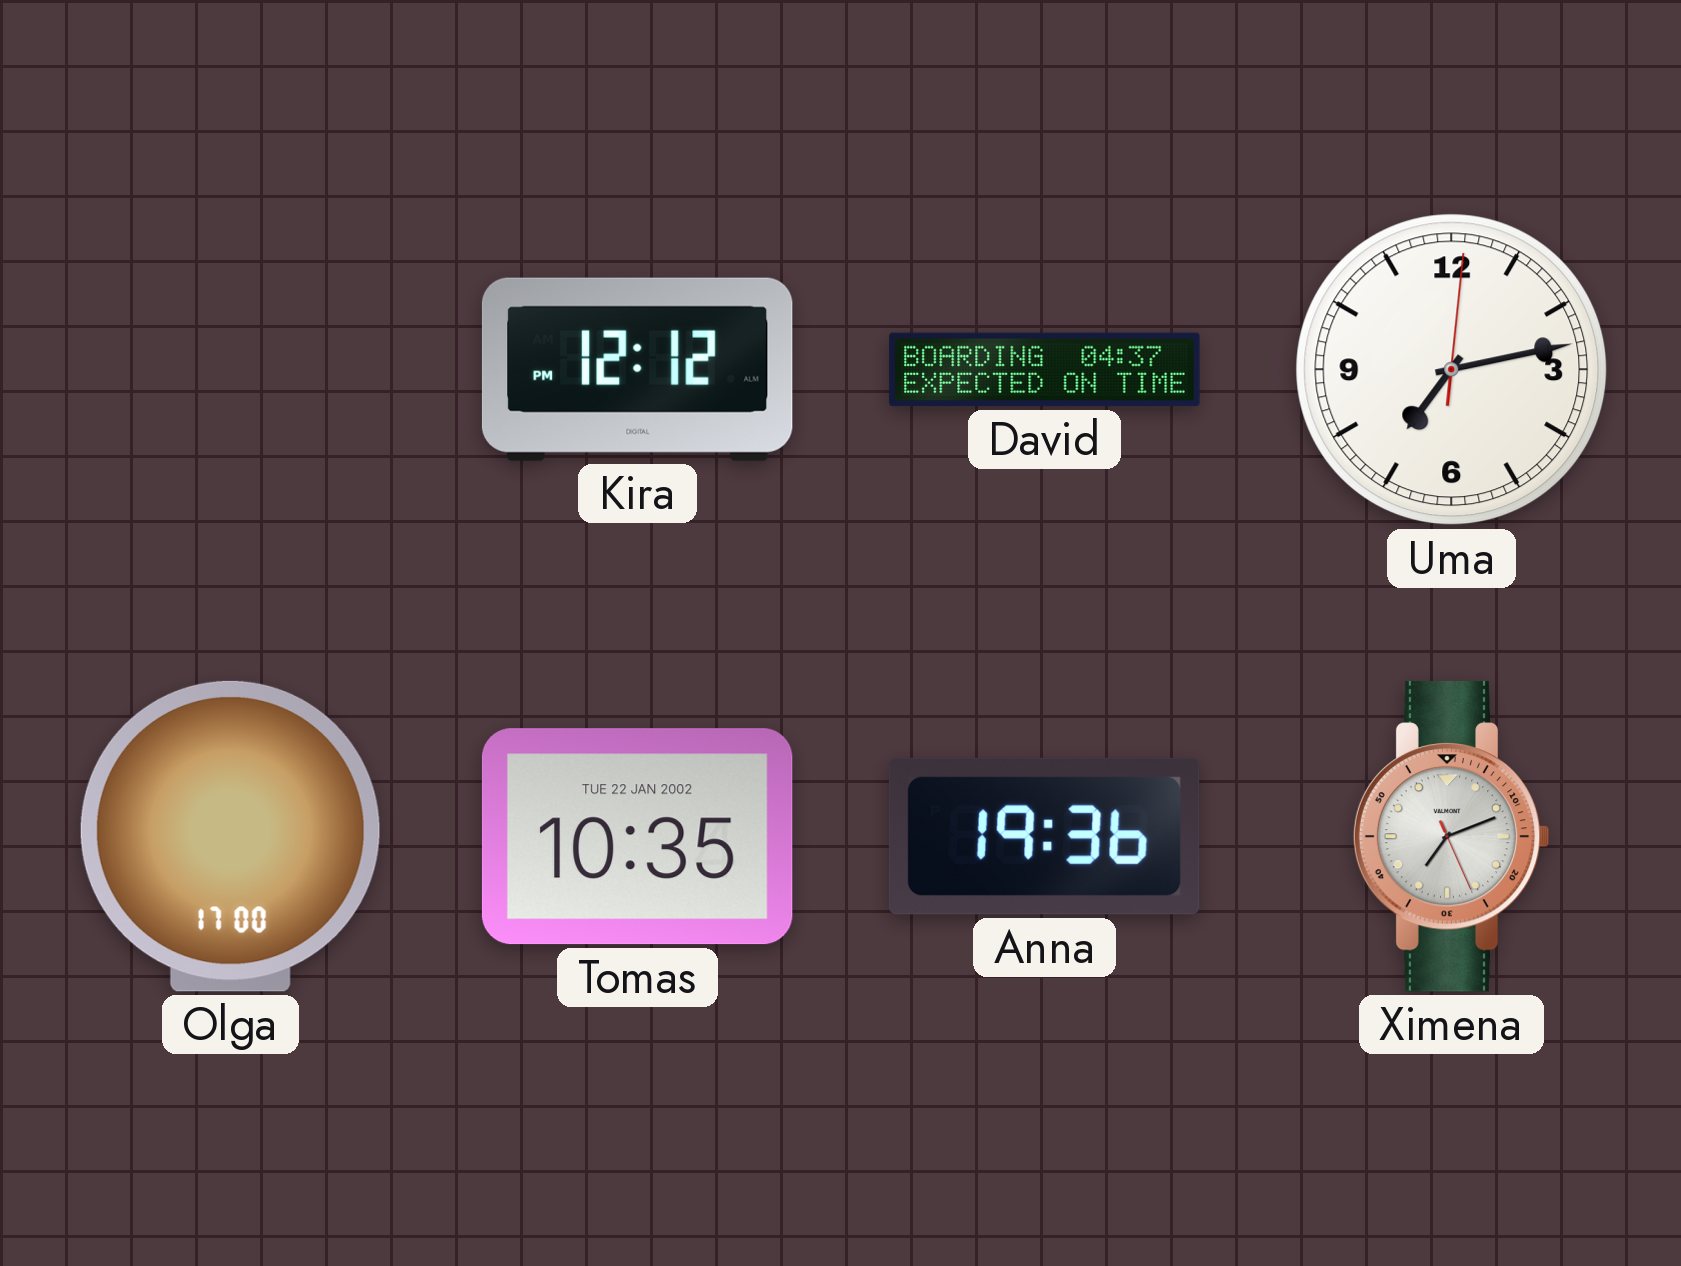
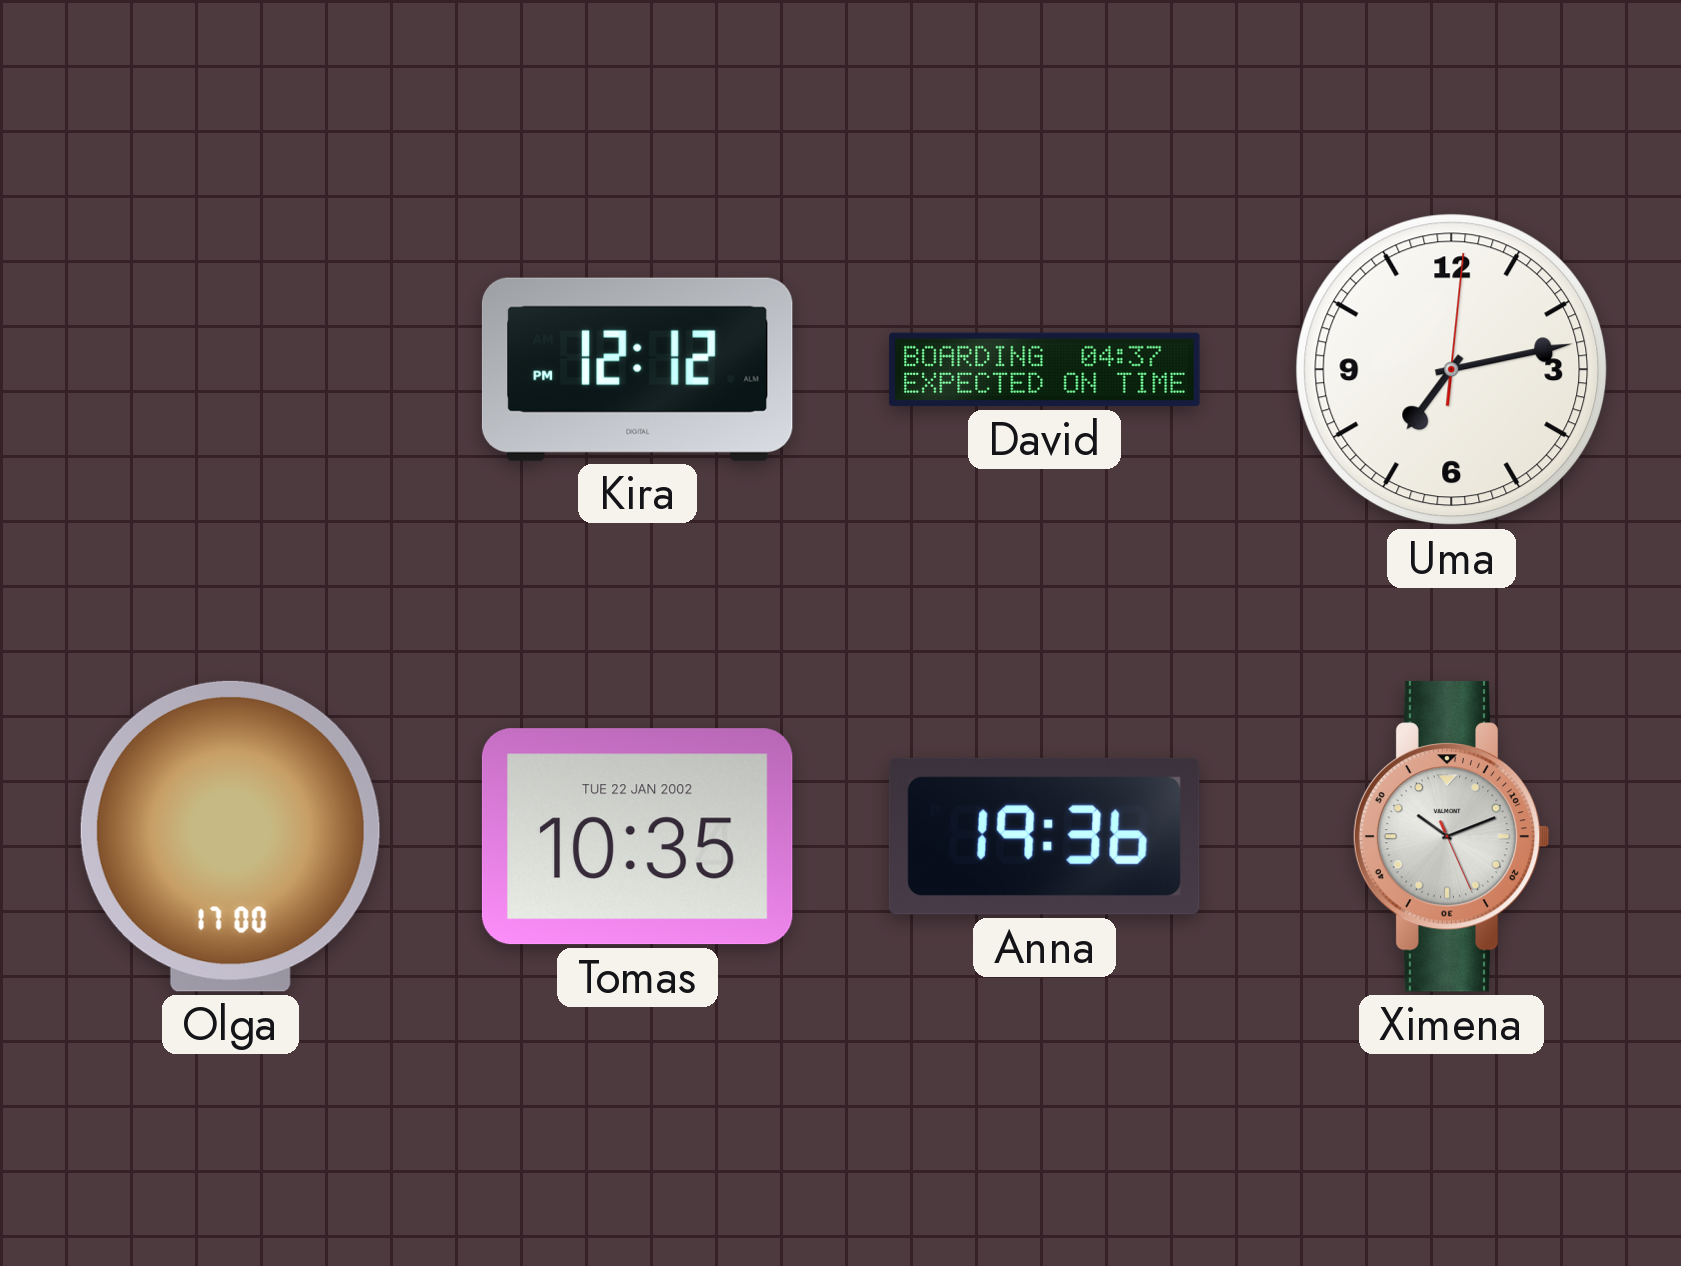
Ximena: 7:11 -> 10:11 (1451, 836)
